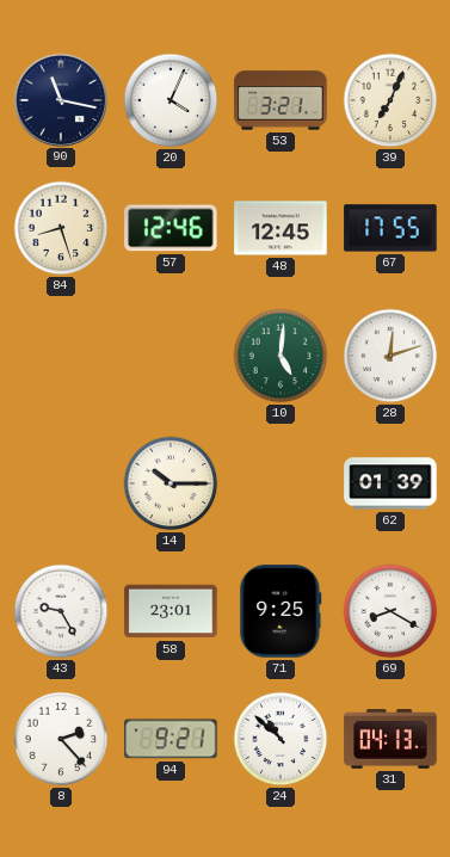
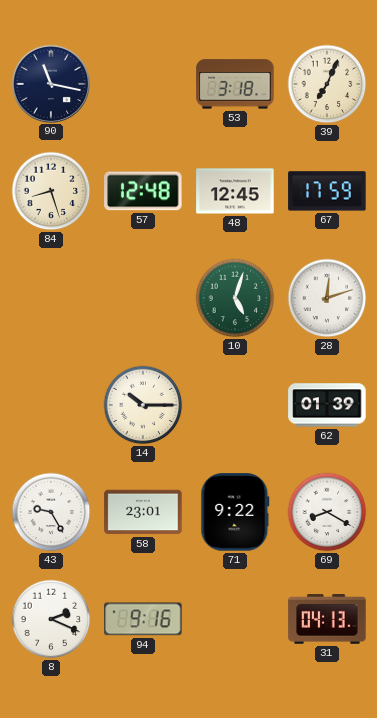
20: 4:04 -> none (171, 100)
53: 3:21 -> 3:18 (235, 84)
57: 12:46 -> 12:48 (143, 191)
67: 17:55 -> 17:59 (327, 191)
10: 5:01 -> 5:03 (235, 298)
71: 9:25 -> 9:22 (235, 512)
8: 2:23 -> 2:19 (51, 619)
94: 9:21 -> 9:16 (143, 619)
24: 10:52 -> none (281, 739)
